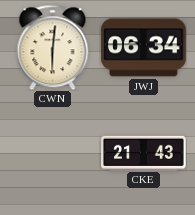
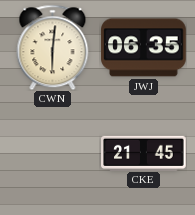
JWJ: 06:34 -> 06:35 (144, 48)
CKE: 21:43 -> 21:45 (144, 153)
